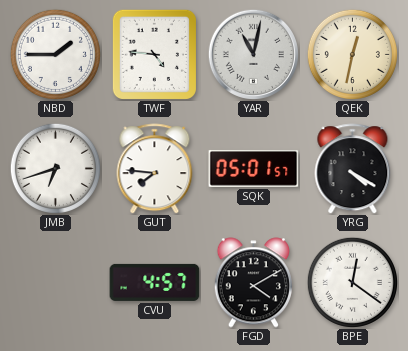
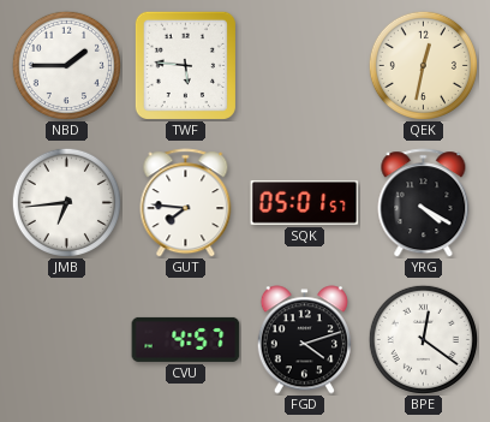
TWF: 4:46 -> 5:46 (185, 65)
YAR: 11:02 -> none (253, 54)
JMB: 6:42 -> 6:44 (66, 202)
FGD: 4:10 -> 4:12 (304, 340)
